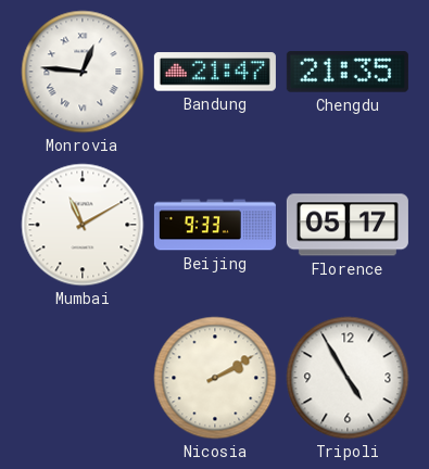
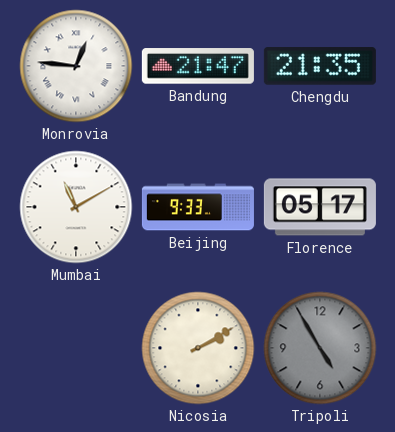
Tripoli dial: white -> grey (320, 348)
